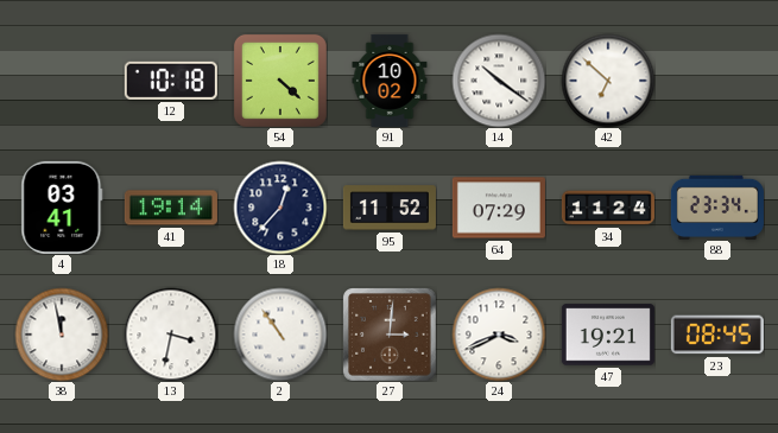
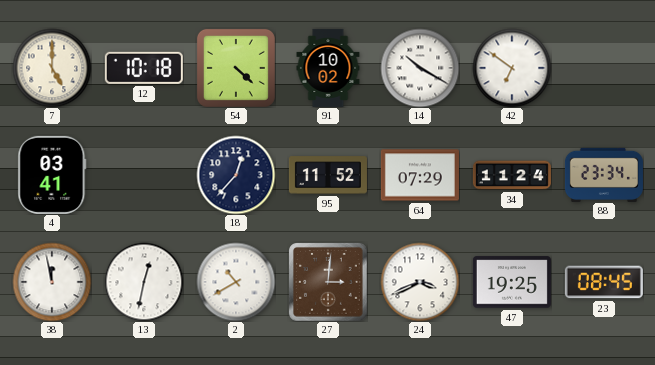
7: none -> 5:00 (52, 68)
14: 10:21 -> 10:20 (420, 68)
42: 6:52 -> 6:51 (512, 68)
41: 19:14 -> none (171, 208)
13: 3:32 -> 12:32 (144, 282)
2: 10:54 -> 10:40 (236, 282)
47: 19:21 -> 19:25 (512, 282)
